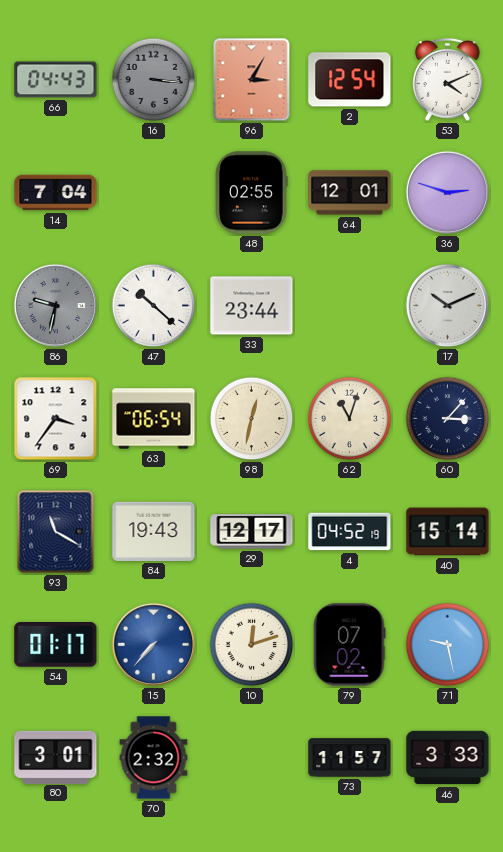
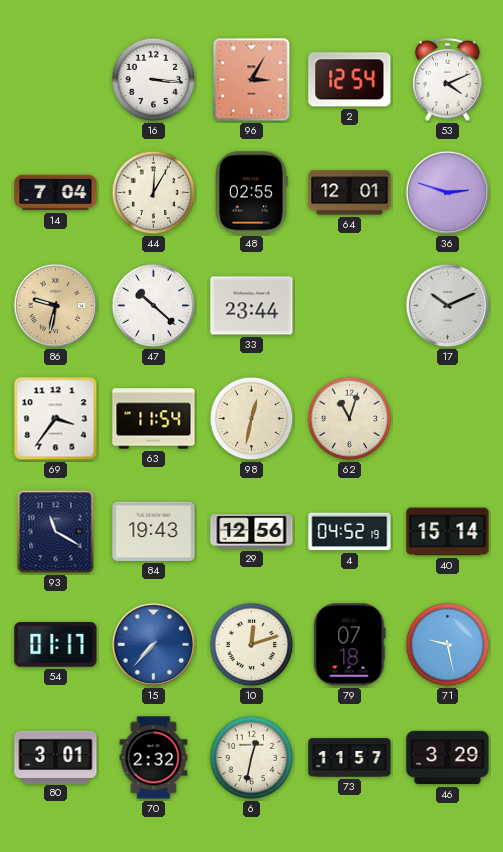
66: 04:43 -> none (56, 80)
16 dial: grey -> white (154, 80)
44: none -> 12:05 (154, 193)
86 dial: grey -> champagne (56, 306)
63: 06:54 -> 11:54 (154, 419)
60: 3:07 -> none (448, 419)
29: 12:17 -> 12:56 (252, 532)
79: 07:02 -> 07:18 (350, 645)
6: none -> 12:32 (252, 758)
46: 3:33 -> 3:29 (448, 758)
